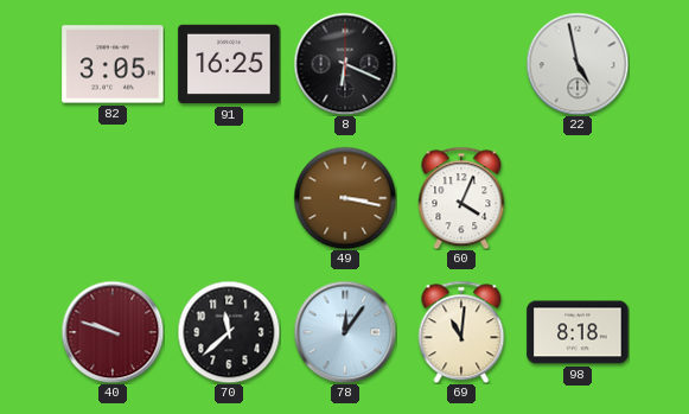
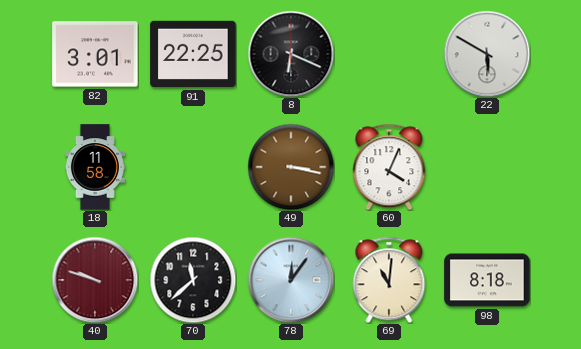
82: 3:05 -> 3:01 (95, 54)
91: 16:25 -> 22:25 (193, 54)
22: 4:58 -> 5:50 (487, 54)
18: none -> 11:58 (95, 167)
